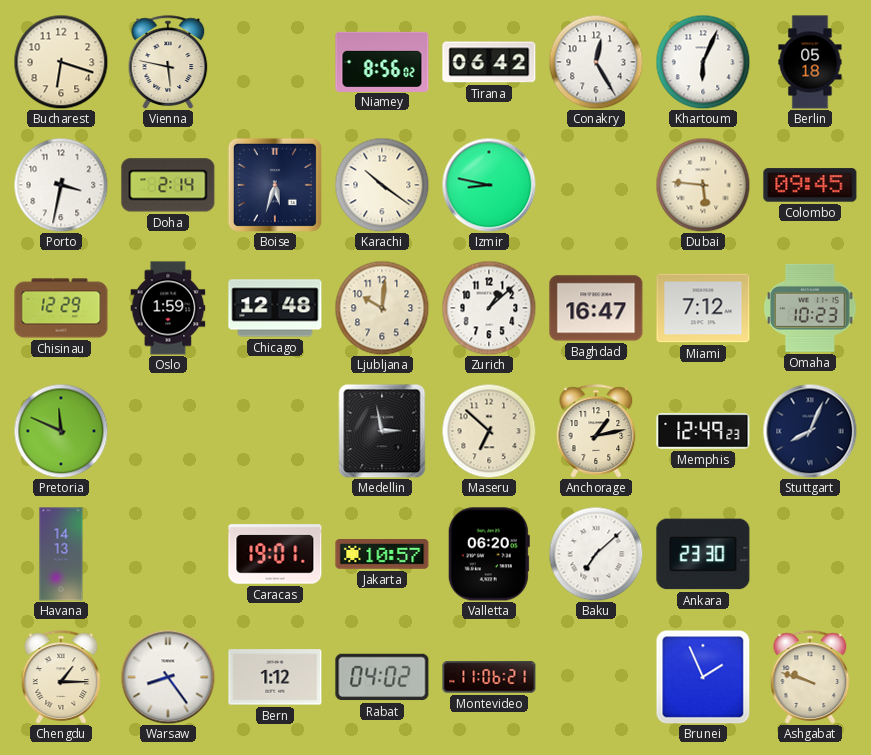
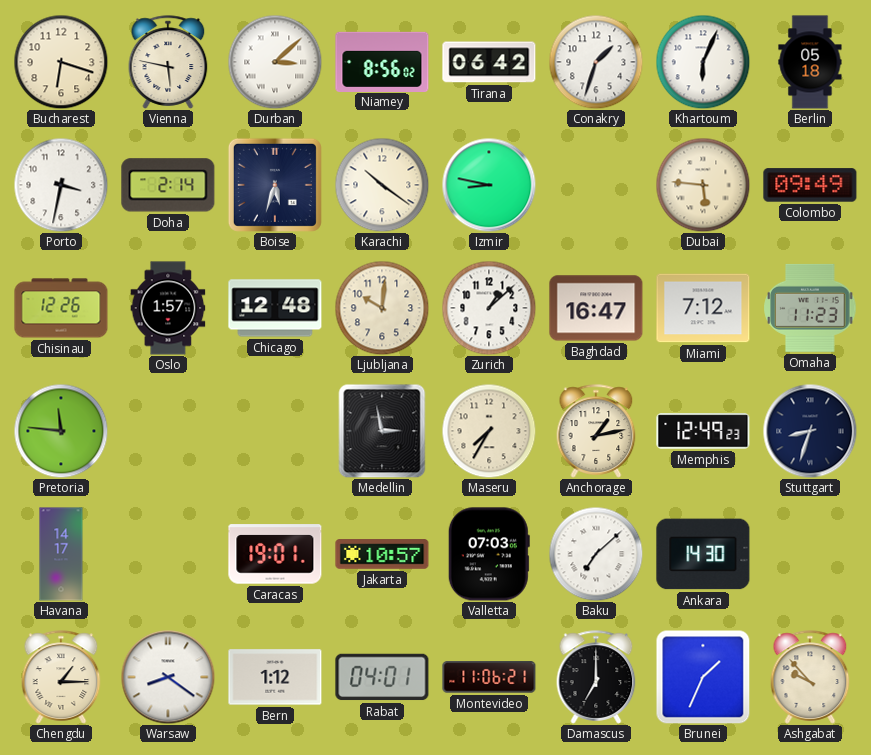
Durban: none -> 3:08 (275, 62)
Conakry: 12:25 -> 1:33 (596, 62)
Colombo: 09:45 -> 09:49 (810, 185)
Chisinau: 12:29 -> 12:26 (61, 308)
Oslo: 1:59 -> 1:57 (168, 308)
Omaha: 10:23 -> 11:23 (810, 308)
Pretoria: 11:49 -> 11:46 (61, 431)
Maseru: 6:52 -> 7:35 (489, 431)
Stuttgart: 8:04 -> 8:33 (810, 431)
Havana: 14:13 -> 14:17 (61, 554)
Valletta: 06:20 -> 07:03 (489, 554)
Ankara: 23:30 -> 14:30 (703, 554)
Warsaw: 8:24 -> 8:21 (168, 677)
Rabat: 04:02 -> 04:01 (382, 677)
Damascus: none -> 7:00 (596, 677)
Brunei: 1:56 -> 1:34 (703, 677)
Ashgabat: 9:48 -> 9:53 (810, 677)
